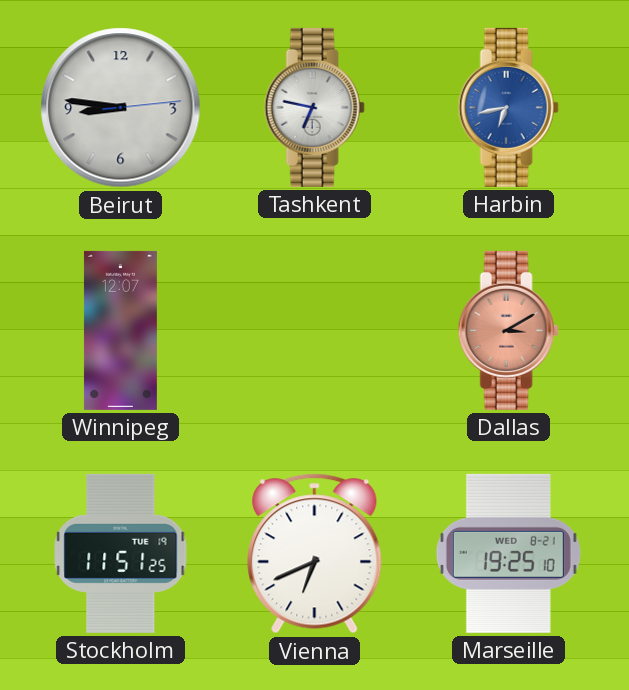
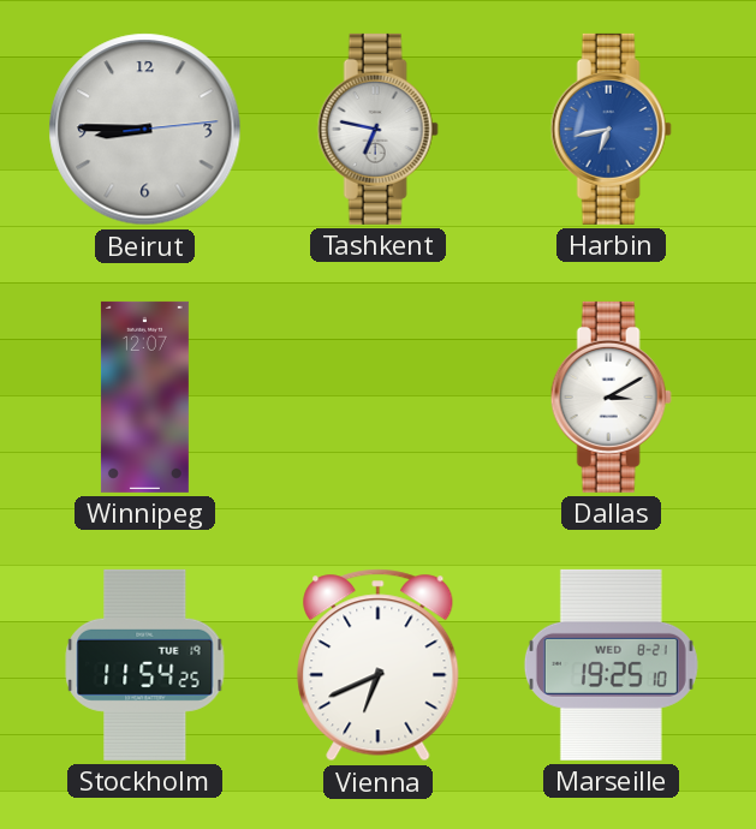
Beirut: 8:46 -> 8:45 (145, 130)
Dallas dial: salmon -> white (611, 396)
Stockholm: 11:51 -> 11:54 (145, 664)
